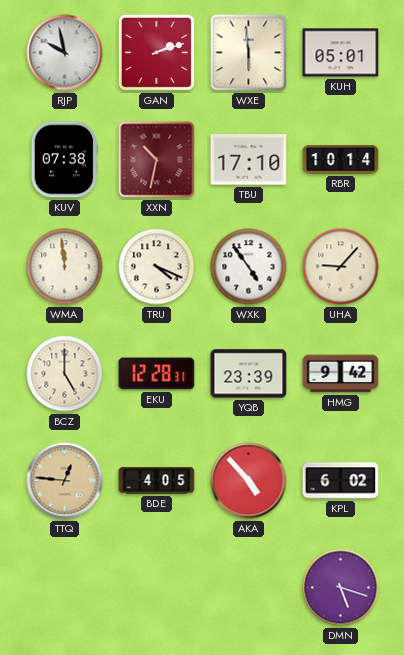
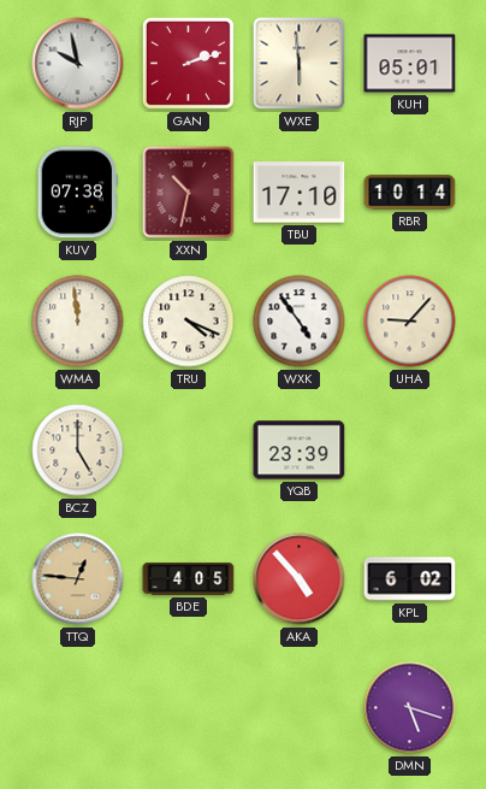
EKU: 12:28 -> none (157, 374)
HMG: 9:42 -> none (341, 374)
